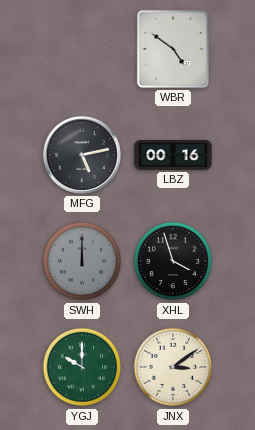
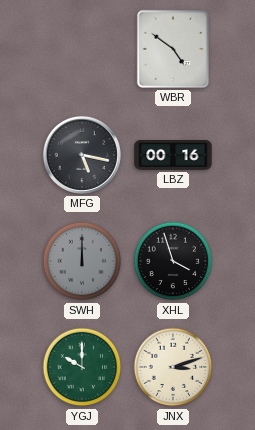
MFG: 5:13 -> 5:17 (82, 155)
JNX: 3:09 -> 3:12 (173, 367)
